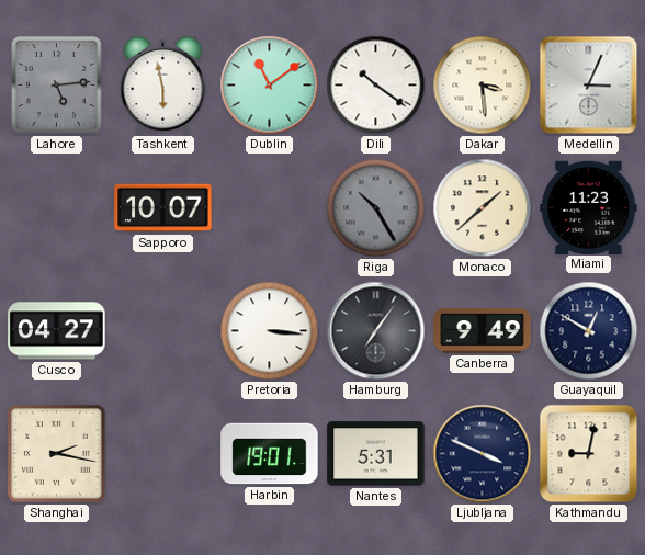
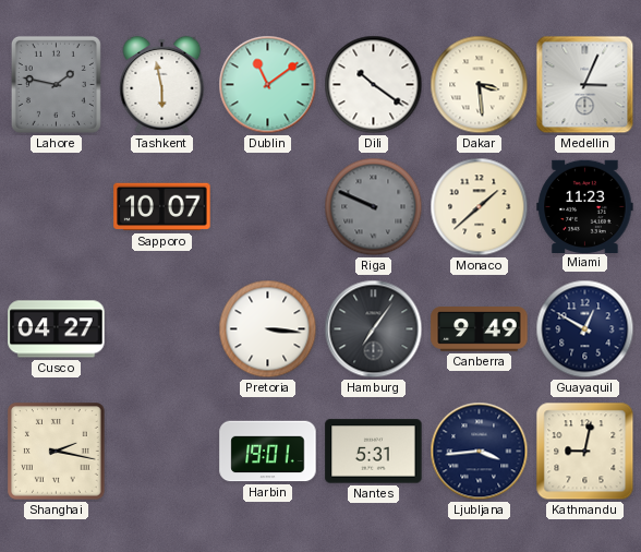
Lahore: 5:14 -> 1:47 (56, 84)
Riga: 10:25 -> 9:49 (374, 207)
Ljubljana: 3:49 -> 3:44 (480, 452)
